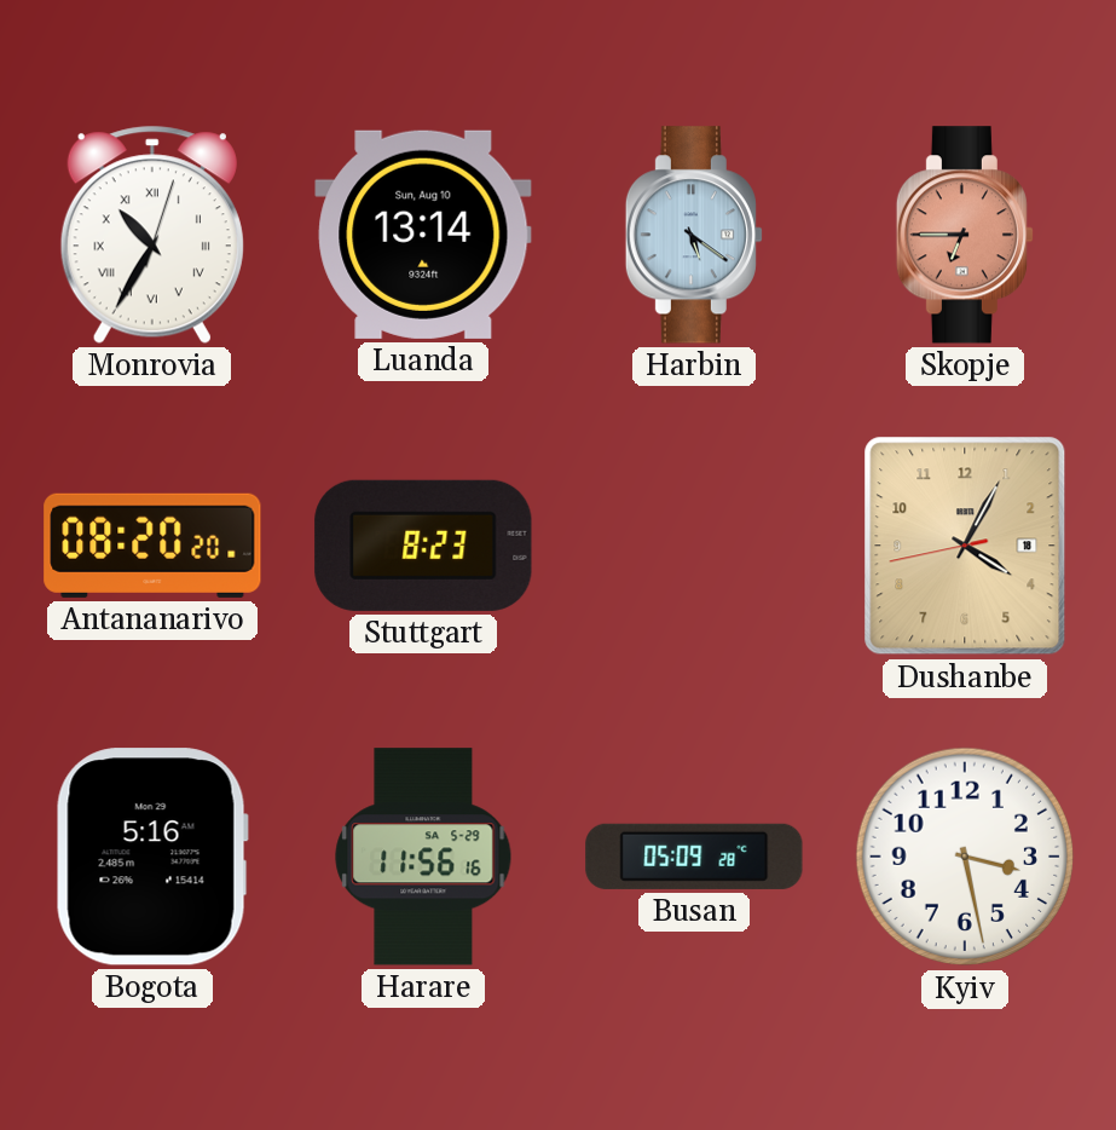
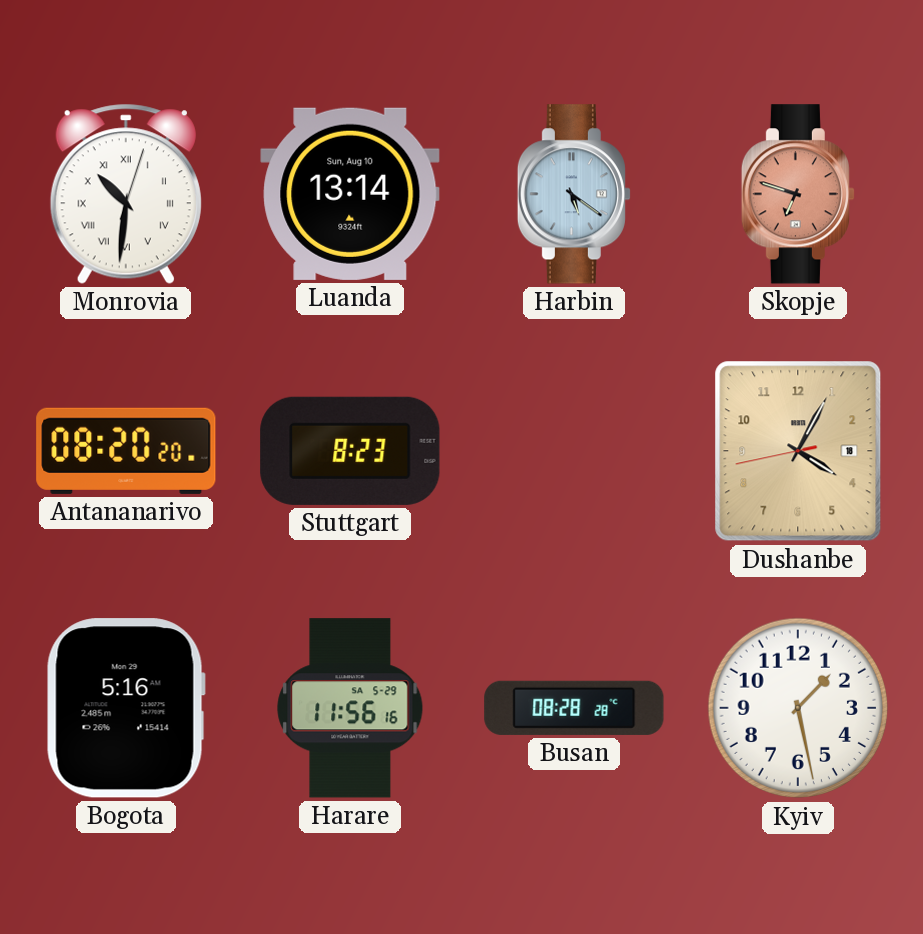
Monrovia: 10:35 -> 10:31 (126, 194)
Skopje: 6:45 -> 6:48 (798, 194)
Busan: 05:09 -> 08:28 (574, 708)
Kyiv: 3:28 -> 1:28 (798, 708)
